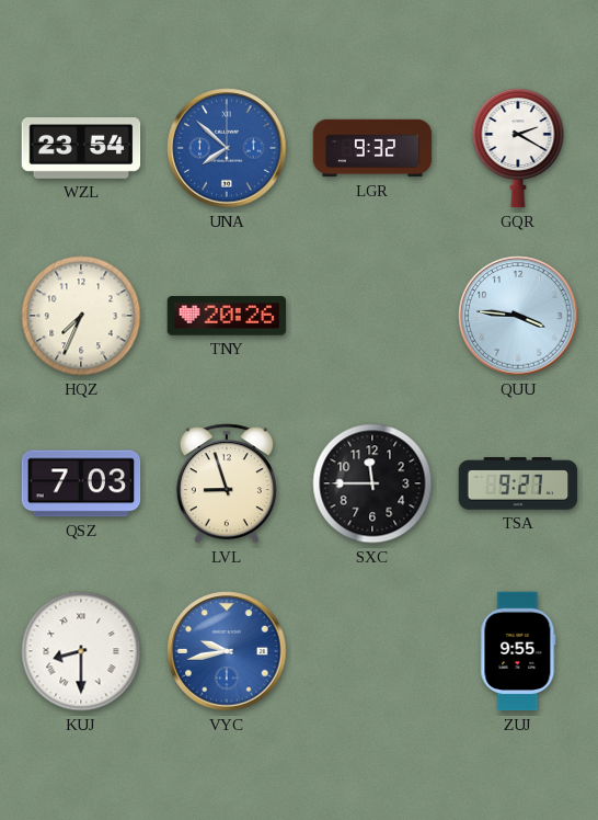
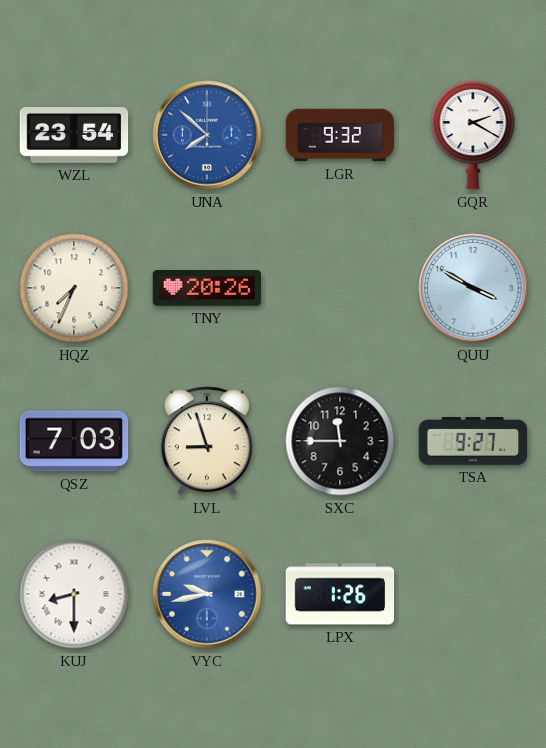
QUU: 3:46 -> 3:50 (473, 288)
LPX: none -> 1:26 (340, 594)
ZUJ: 9:55 -> none (518, 651)
